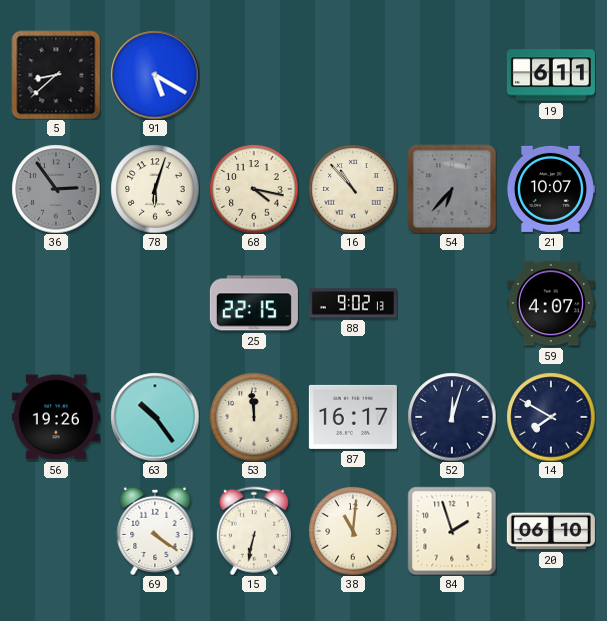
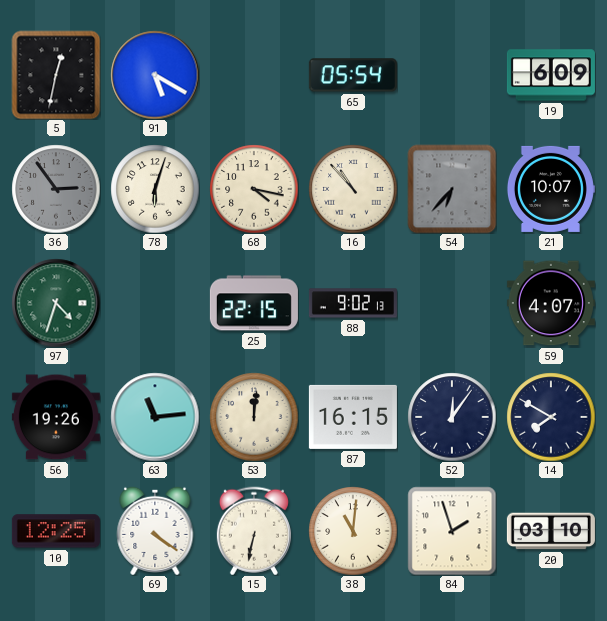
5: 8:38 -> 12:32 (56, 75)
65: none -> 05:54 (353, 75)
19: 6:11 -> 6:09 (551, 75)
97: none -> 4:33 (56, 303)
63: 10:24 -> 11:14 (155, 417)
53: 11:59 -> 12:01 (254, 417)
87: 16:17 -> 16:15 (353, 417)
52: 12:03 -> 12:06 (452, 417)
10: none -> 12:25 (56, 531)
20: 06:10 -> 03:10 (551, 531)
